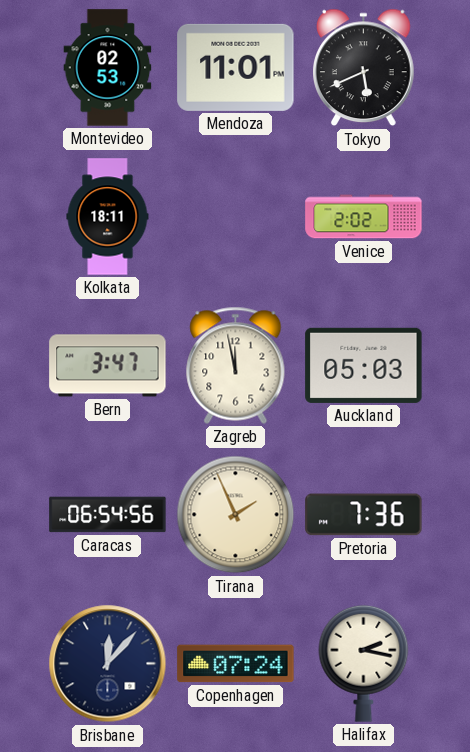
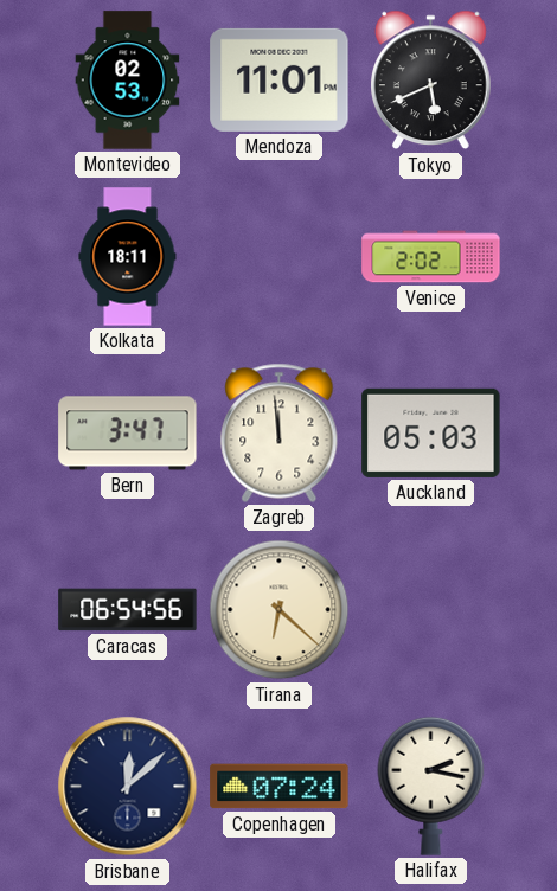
Zagreb: 11:58 -> 11:59 (280, 432)
Tirana: 1:56 -> 6:22 (280, 610)
Pretoria: 7:36 -> none (364, 515)
Brisbane: 12:07 -> 12:08 (128, 787)
